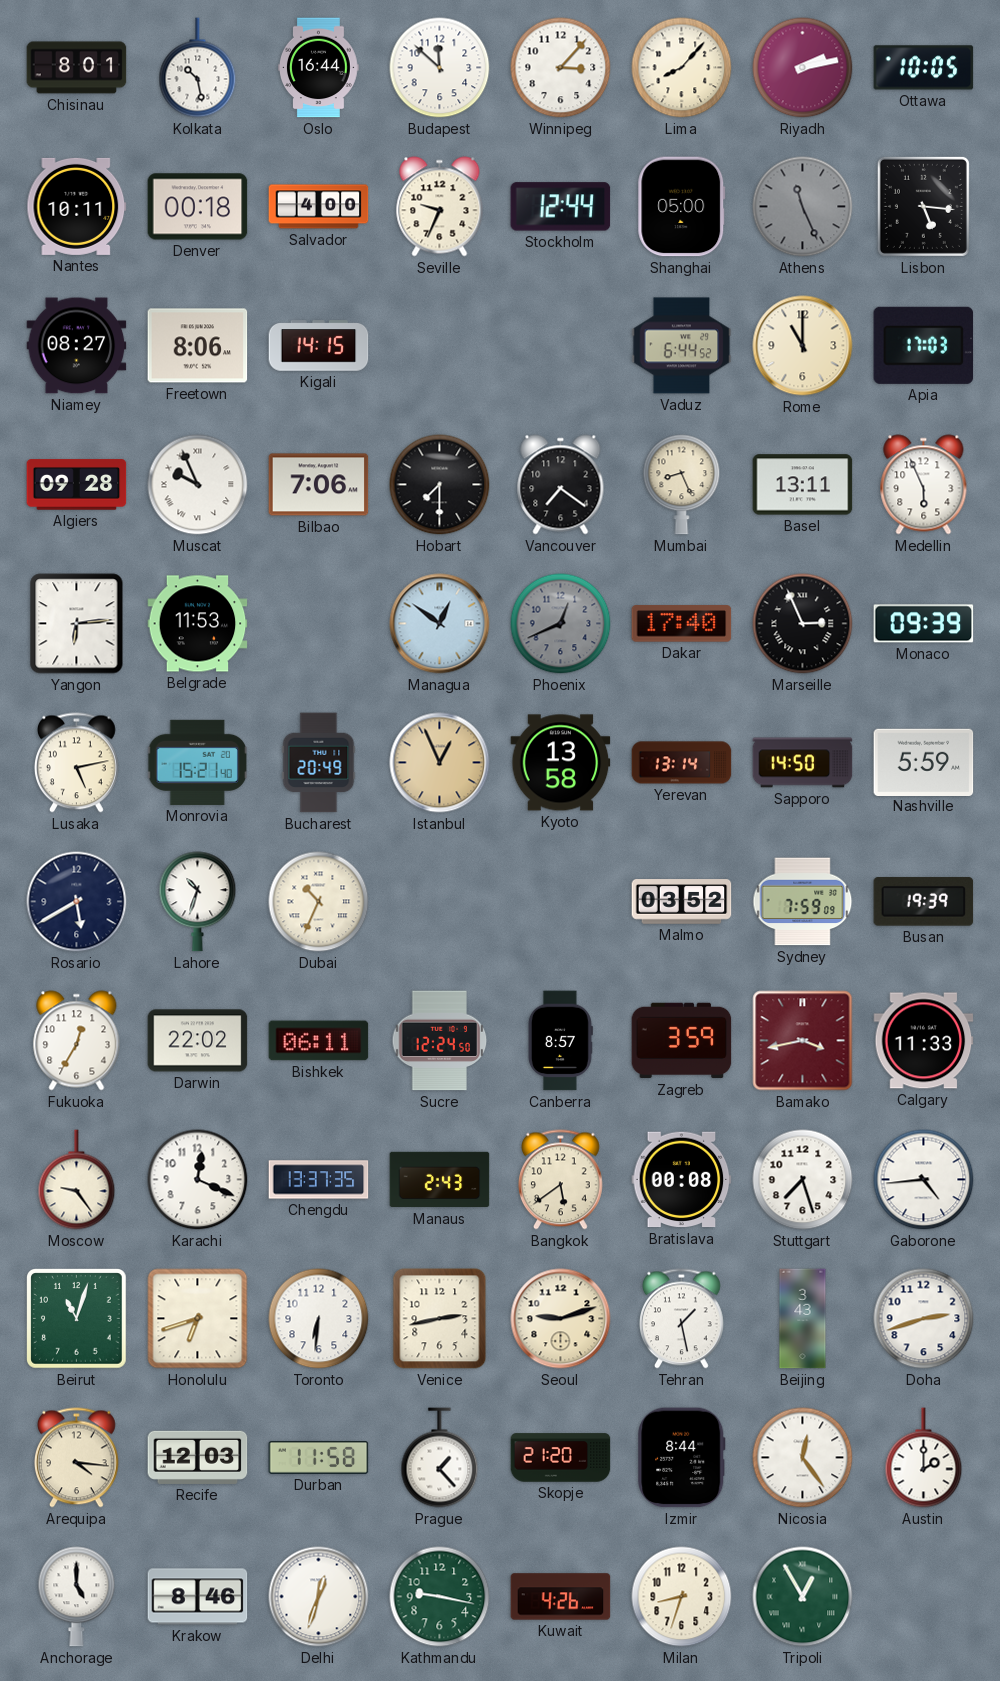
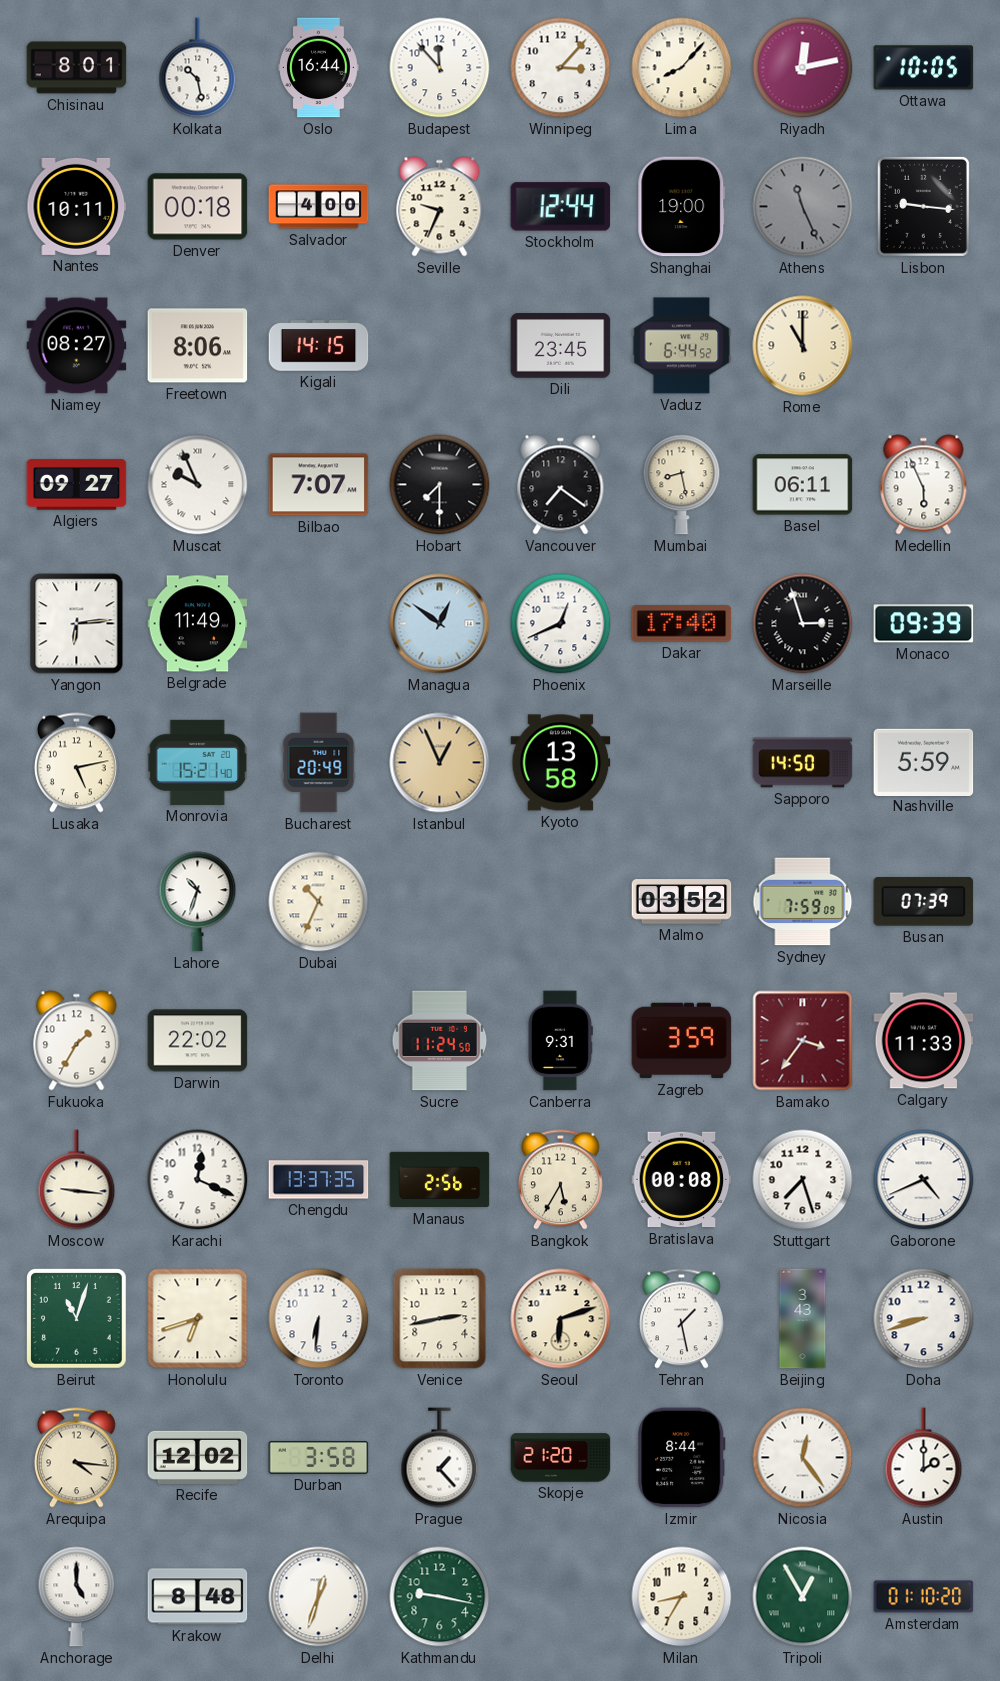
Budapest: 11:52 -> 11:53 (440, 68)
Riyadh: 2:13 -> 12:13 (803, 68)
Shanghai: 05:00 -> 19:00 (682, 207)
Lisbon: 5:16 -> 9:16 (923, 206)
Dili: none -> 23:45 (561, 346)
Apia: 17:03 -> none (924, 345)
Algiers: 09:28 -> 09:27 (77, 485)
Bilbao: 7:06 -> 7:07 (319, 485)
Mumbai: 8:26 -> 8:28 (682, 485)
Basel: 13:11 -> 06:11 (803, 485)
Belgrade: 11:53 -> 11:49 (198, 624)
Phoenix dial: grey -> white (561, 624)
Marseille: 2:56 -> 2:57 (803, 624)
Yerevan: 13:14 -> none (682, 763)
Rosario: 5:40 -> none (77, 902)
Busan: 19:39 -> 07:39 (924, 902)
Fukuoka: 12:35 -> 1:35 (77, 1041)
Bishkek: 06:11 -> none (319, 1041)
Sucre: 12:24 -> 11:24 (440, 1041)
Canberra: 8:57 -> 9:31 (560, 1041)
Bamako: 3:43 -> 3:36 (803, 1041)
Moscow: 9:24 -> 9:16 (77, 1180)
Manaus: 2:43 -> 2:56 (440, 1180)
Bangkok: 5:39 -> 5:35 (561, 1180)
Gaborone: 4:44 -> 4:41 (924, 1180)
Seoul: 9:12 -> 6:12 (561, 1319)
Doha: 2:42 -> 8:42 (924, 1319)
Recife: 12:03 -> 12:02 (198, 1457)
Durban: 11:58 -> 3:58 (319, 1457)
Krakow: 8:46 -> 8:48 (198, 1597)
Kuwait: 4:26 -> none (561, 1597)
Milan: 8:33 -> 8:35 (682, 1597)
Amsterdam: none -> 01:10 (924, 1597)
